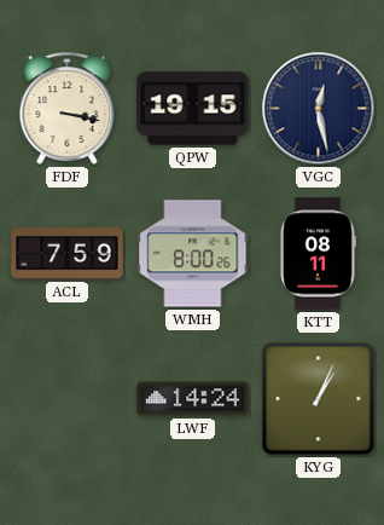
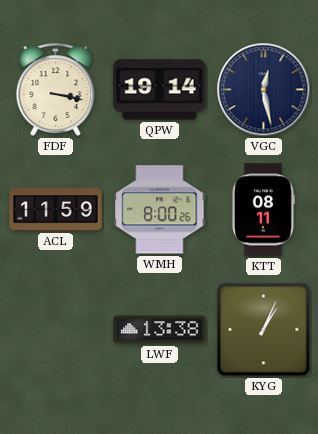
QPW: 19:15 -> 19:14 (160, 90)
ACL: 7:59 -> 11:59 (56, 210)
LWF: 14:24 -> 13:38 (160, 330)
